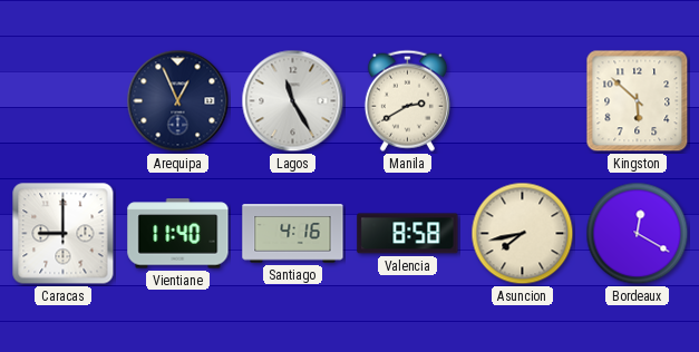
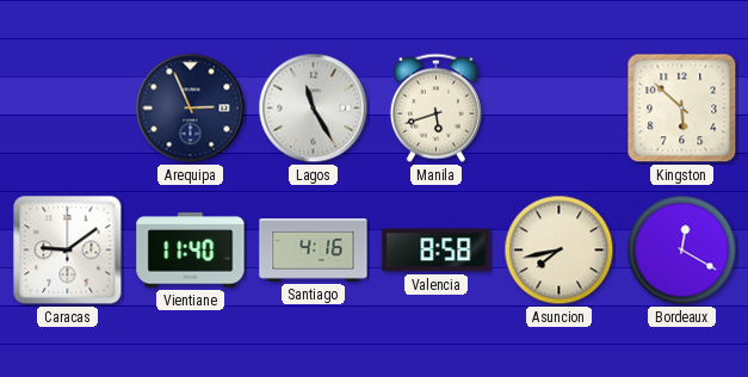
Arequipa: 12:56 -> 2:56 (191, 109)
Manila: 2:40 -> 5:42 (435, 107)
Caracas: 9:00 -> 9:09 (68, 251)
